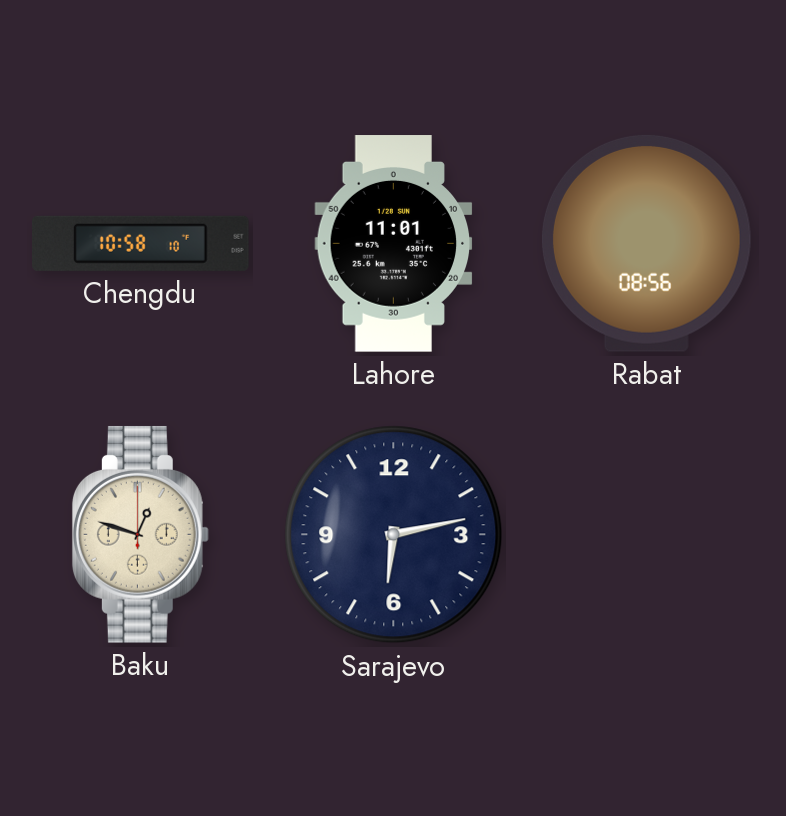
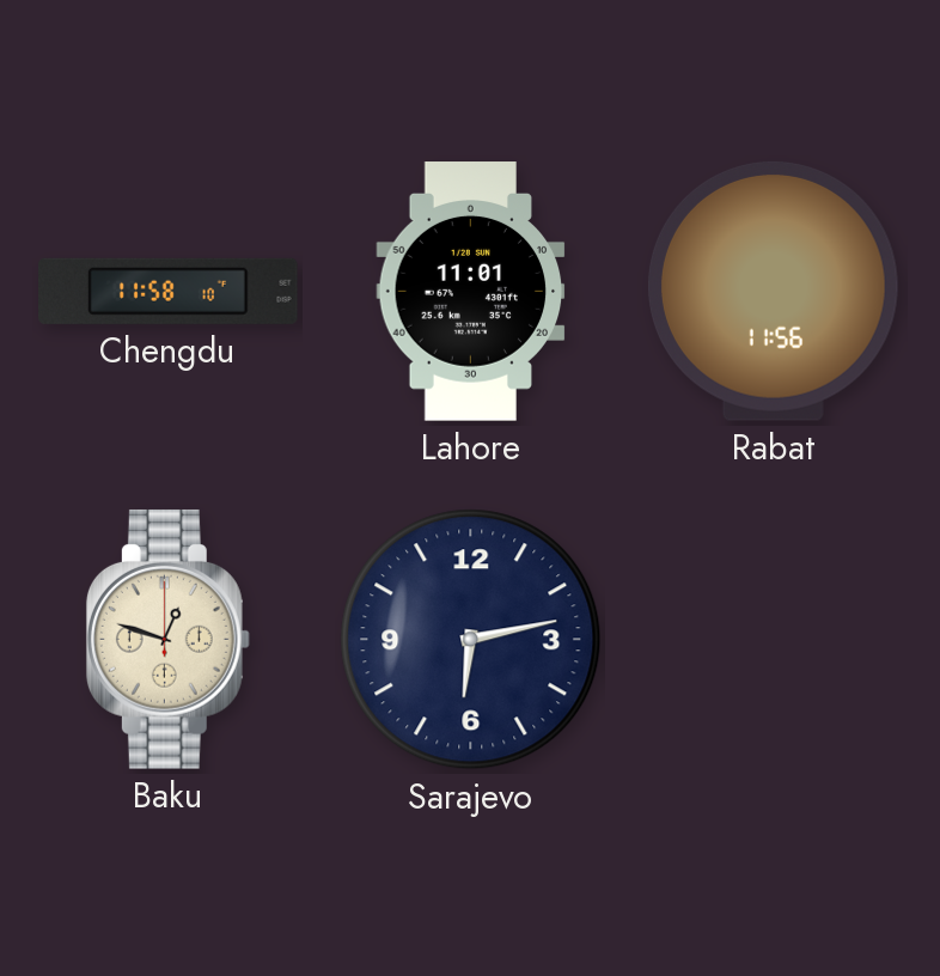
Chengdu: 10:58 -> 11:58 (169, 291)
Rabat: 08:56 -> 11:56 (773, 291)
